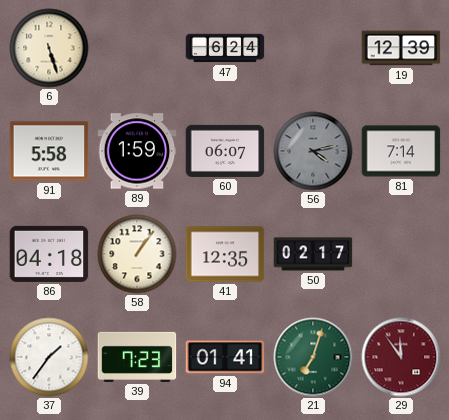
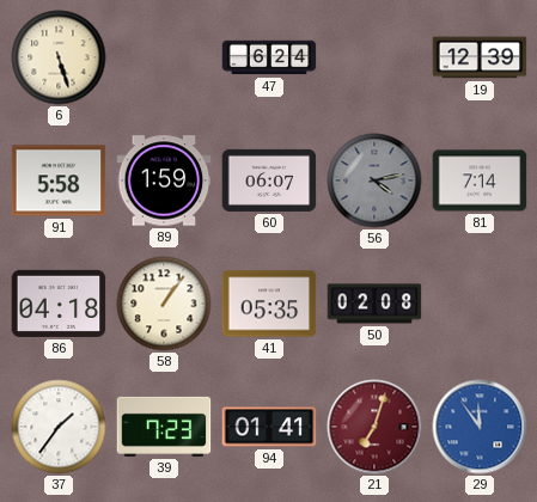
41: 12:35 -> 05:35 (269, 304)
50: 02:17 -> 02:08 (374, 304)
21 dial: green -> burgundy (374, 427)
29 dial: burgundy -> blue (480, 427)
